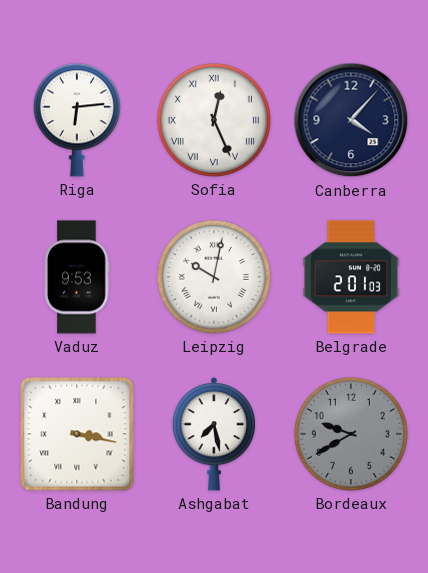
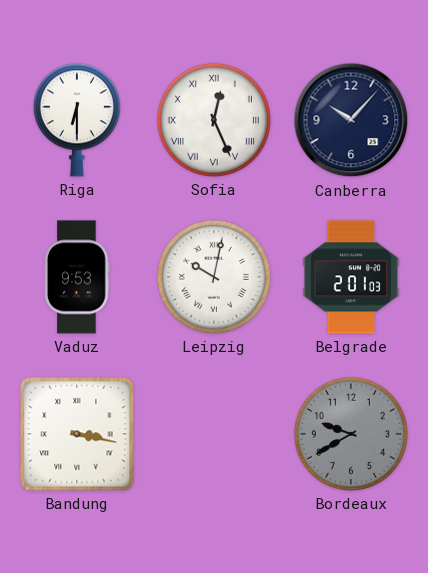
Riga: 6:14 -> 6:30 (77, 120)
Canberra: 4:07 -> 10:07 (351, 120)
Ashgabat: 7:28 -> none (214, 434)
